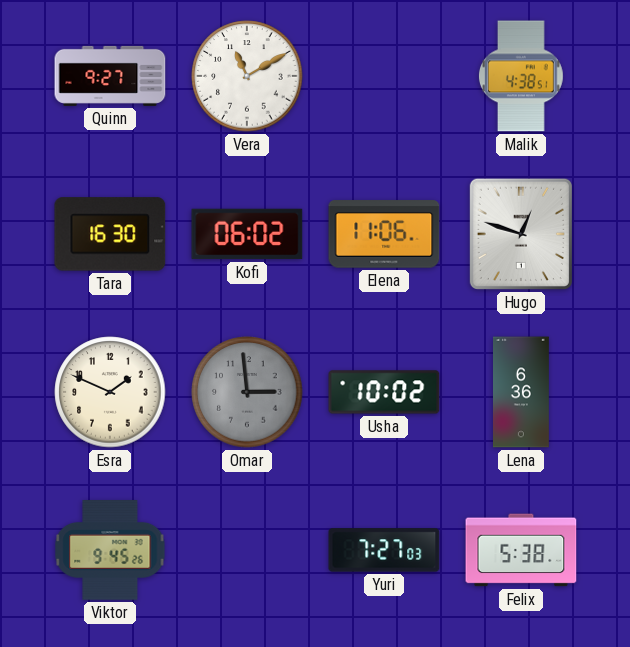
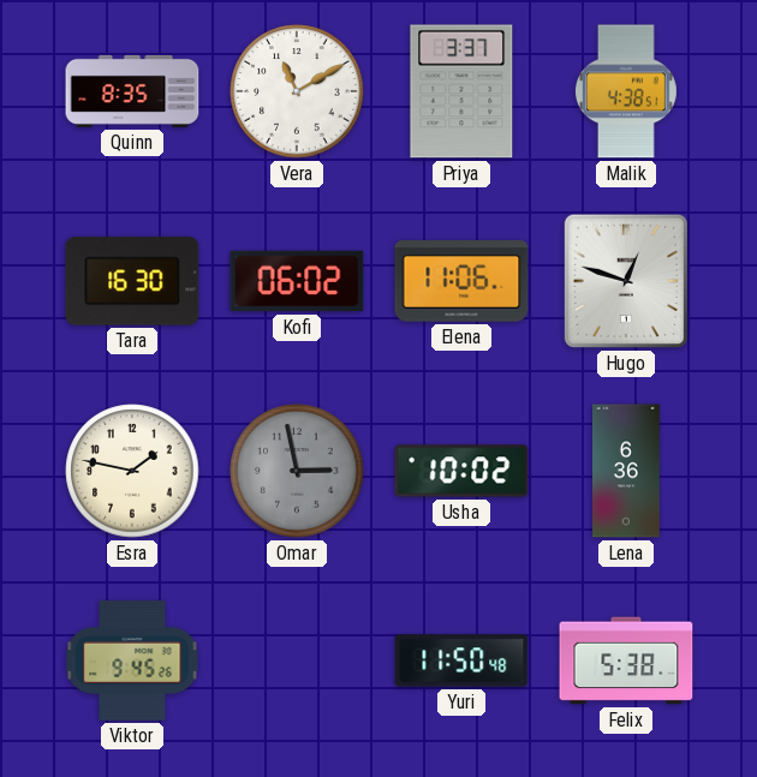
Quinn: 9:27 -> 8:35 (132, 91)
Priya: none -> 3:37 (461, 91)
Esra: 1:49 -> 1:47 (132, 471)
Omar: 2:59 -> 2:58 (297, 471)
Yuri: 7:27 -> 11:50 (461, 661)
